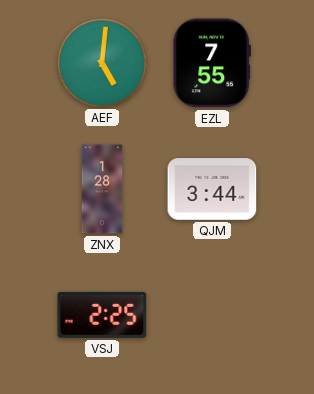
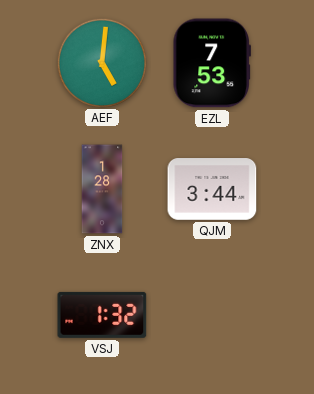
EZL: 7:55 -> 7:53 (212, 63)
VSJ: 2:25 -> 1:32 (102, 315)
